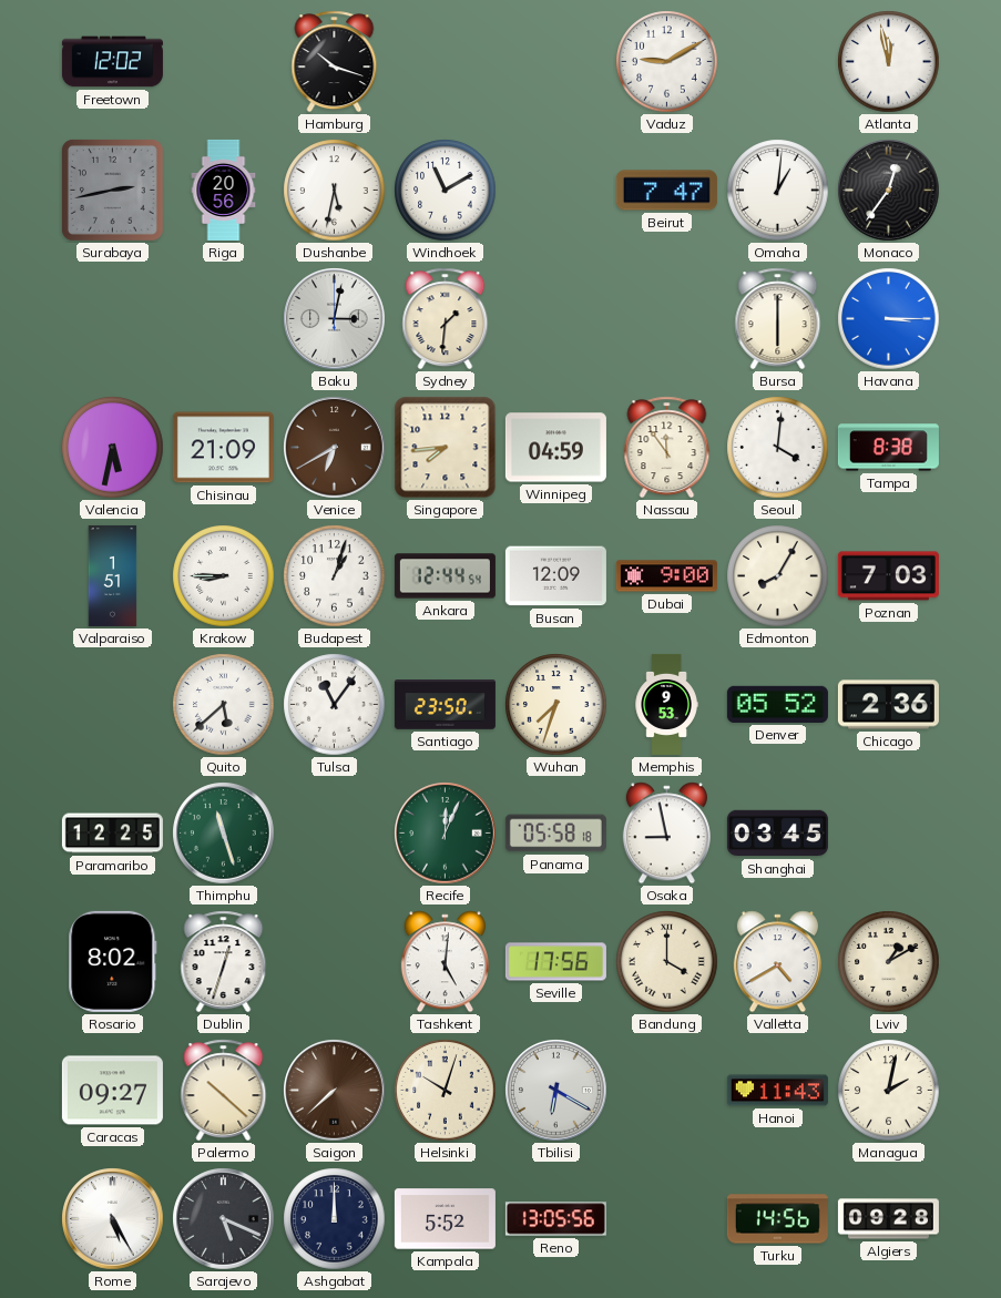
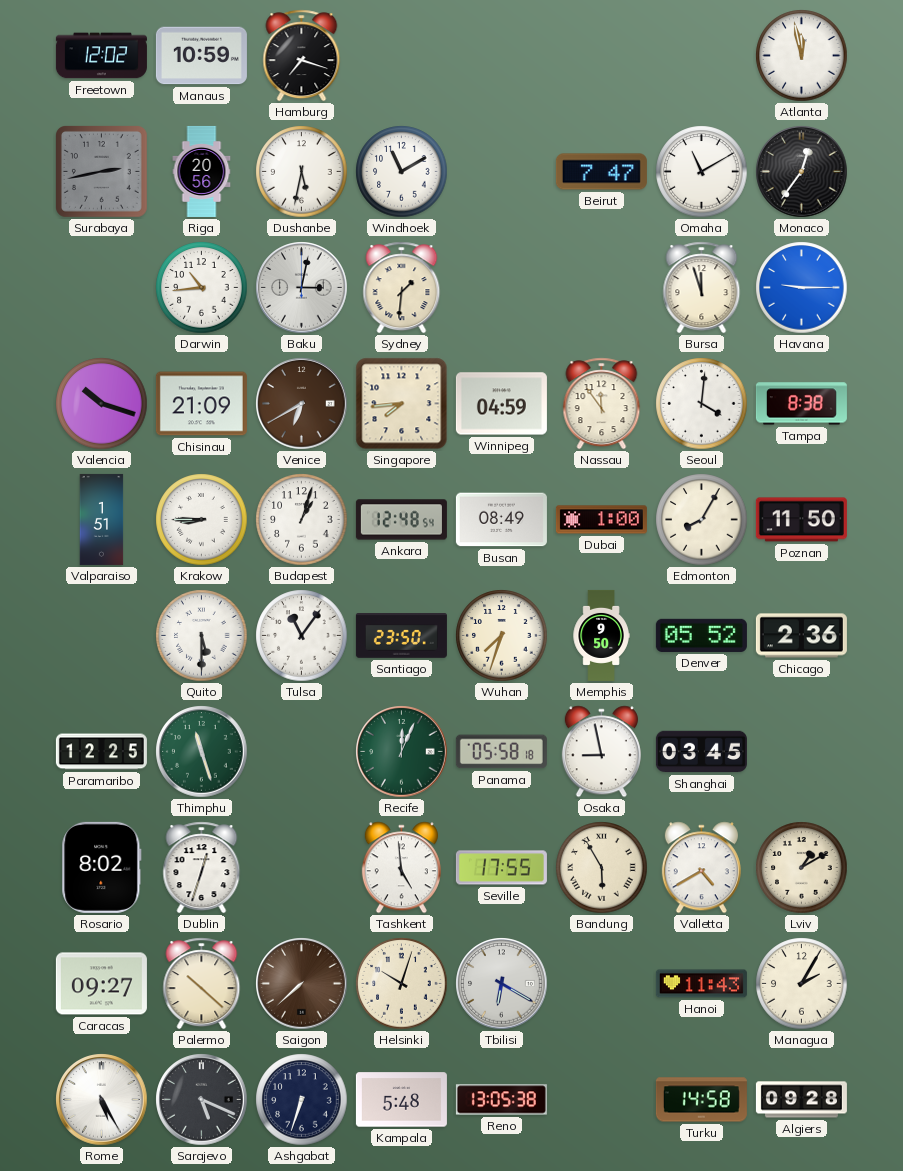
Manaus: none -> 10:59 (201, 56)
Hamburg: 10:18 -> 7:18 (302, 56)
Vaduz: 9:10 -> none (667, 62)
Omaha: 1:01 -> 11:10 (702, 172)
Darwin: none -> 10:44 (202, 288)
Bursa: 6:00 -> 11:57 (702, 288)
Havana: 3:15 -> 9:15 (802, 288)
Valencia: 5:32 -> 10:18 (102, 404)
Ankara: 12:44 -> 12:48 (401, 520)
Busan: 12:09 -> 08:49 (501, 520)
Dubai: 9:00 -> 1:00 (601, 520)
Poznan: 7:03 -> 11:50 (801, 520)
Quito: 5:38 -> 5:30 (202, 636)
Memphis: 9:53 -> 9:50 (601, 635)
Tashkent: 5:01 -> 4:59 (401, 868)
Seville: 17:56 -> 17:55 (501, 868)
Bandung: 4:00 -> 5:55 (602, 868)
Managua: 2:02 -> 2:05 (802, 984)
Ashgabat: 12:00 -> 6:33 (302, 1100)
Kampala: 5:52 -> 5:48 (401, 1100)
Reno: 13:05:56 -> 13:05:38 (501, 1100)
Turku: 14:56 -> 14:58 (701, 1100)
